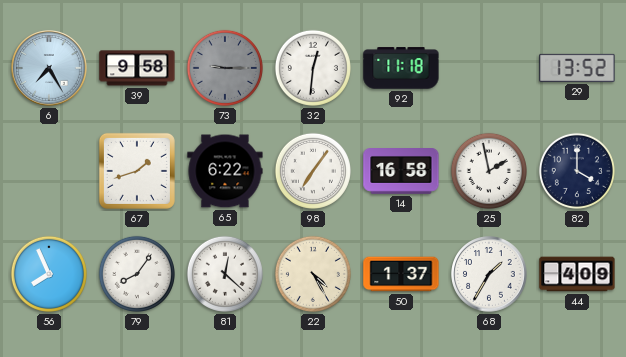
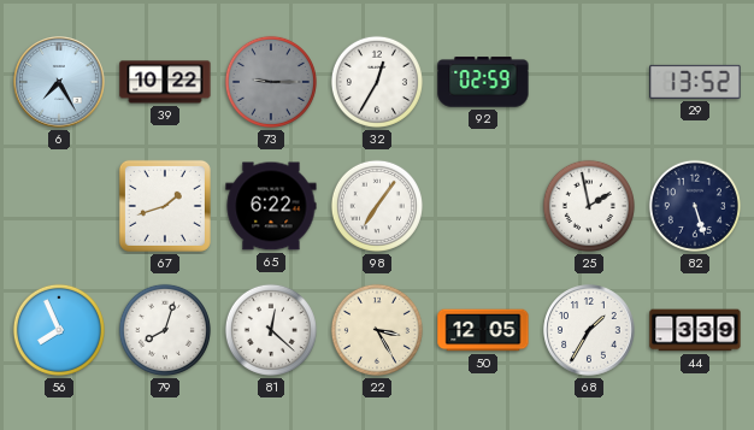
39: 9:58 -> 10:22 (165, 82)
32: 12:31 -> 12:35 (377, 82)
92: 11:18 -> 02:59 (483, 82)
14: 16:58 -> none (401, 172)
82: 4:00 -> 5:27 (695, 206)
79: 8:06 -> 8:03 (165, 330)
22: 4:25 -> 3:25 (377, 330)
50: 1:37 -> 12:05 (483, 330)
44: 4:09 -> 3:39 (695, 330)
